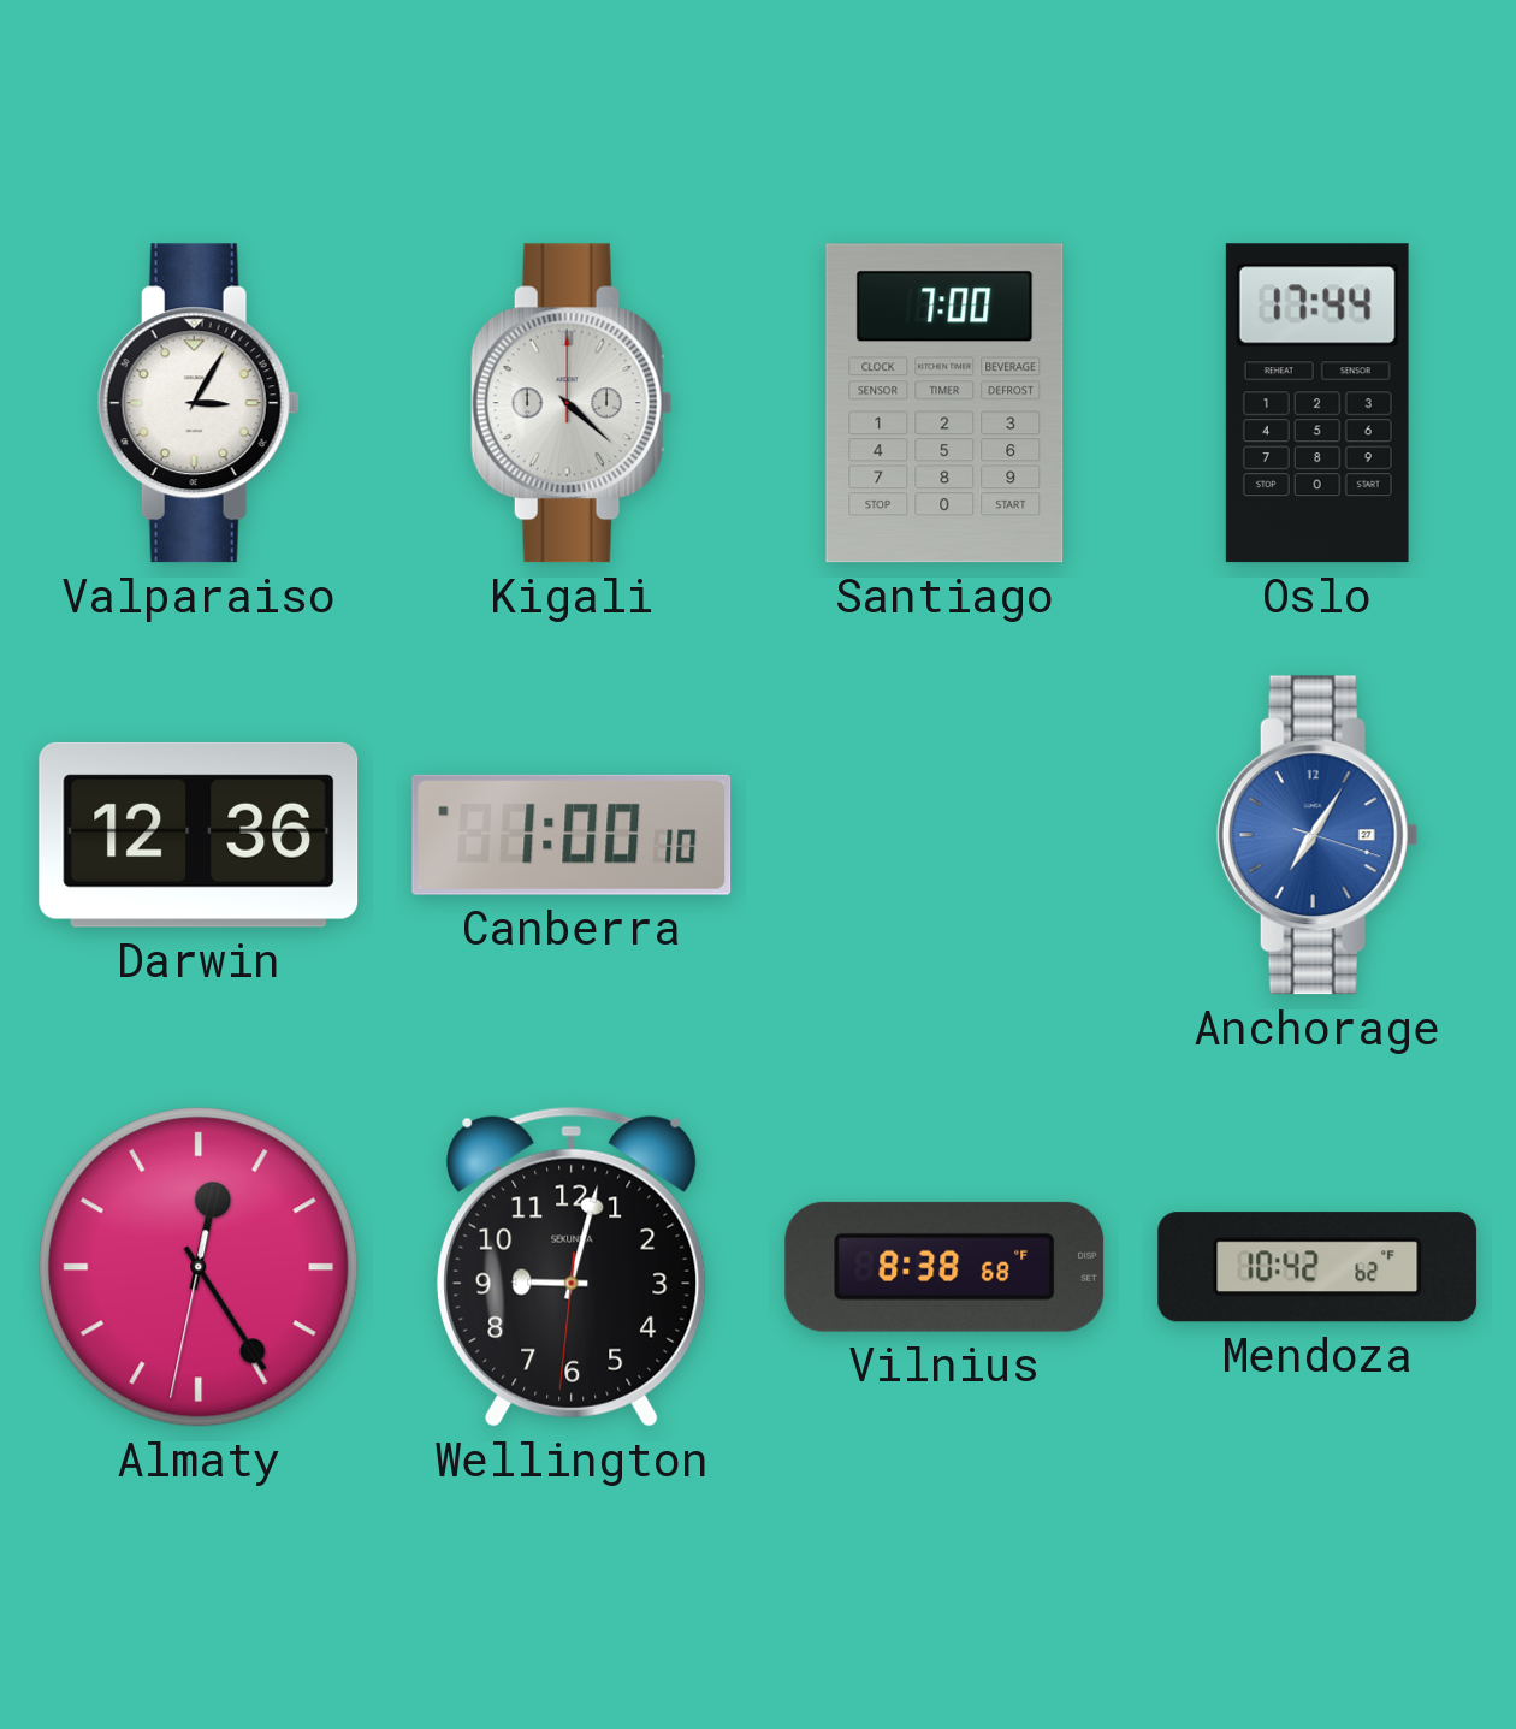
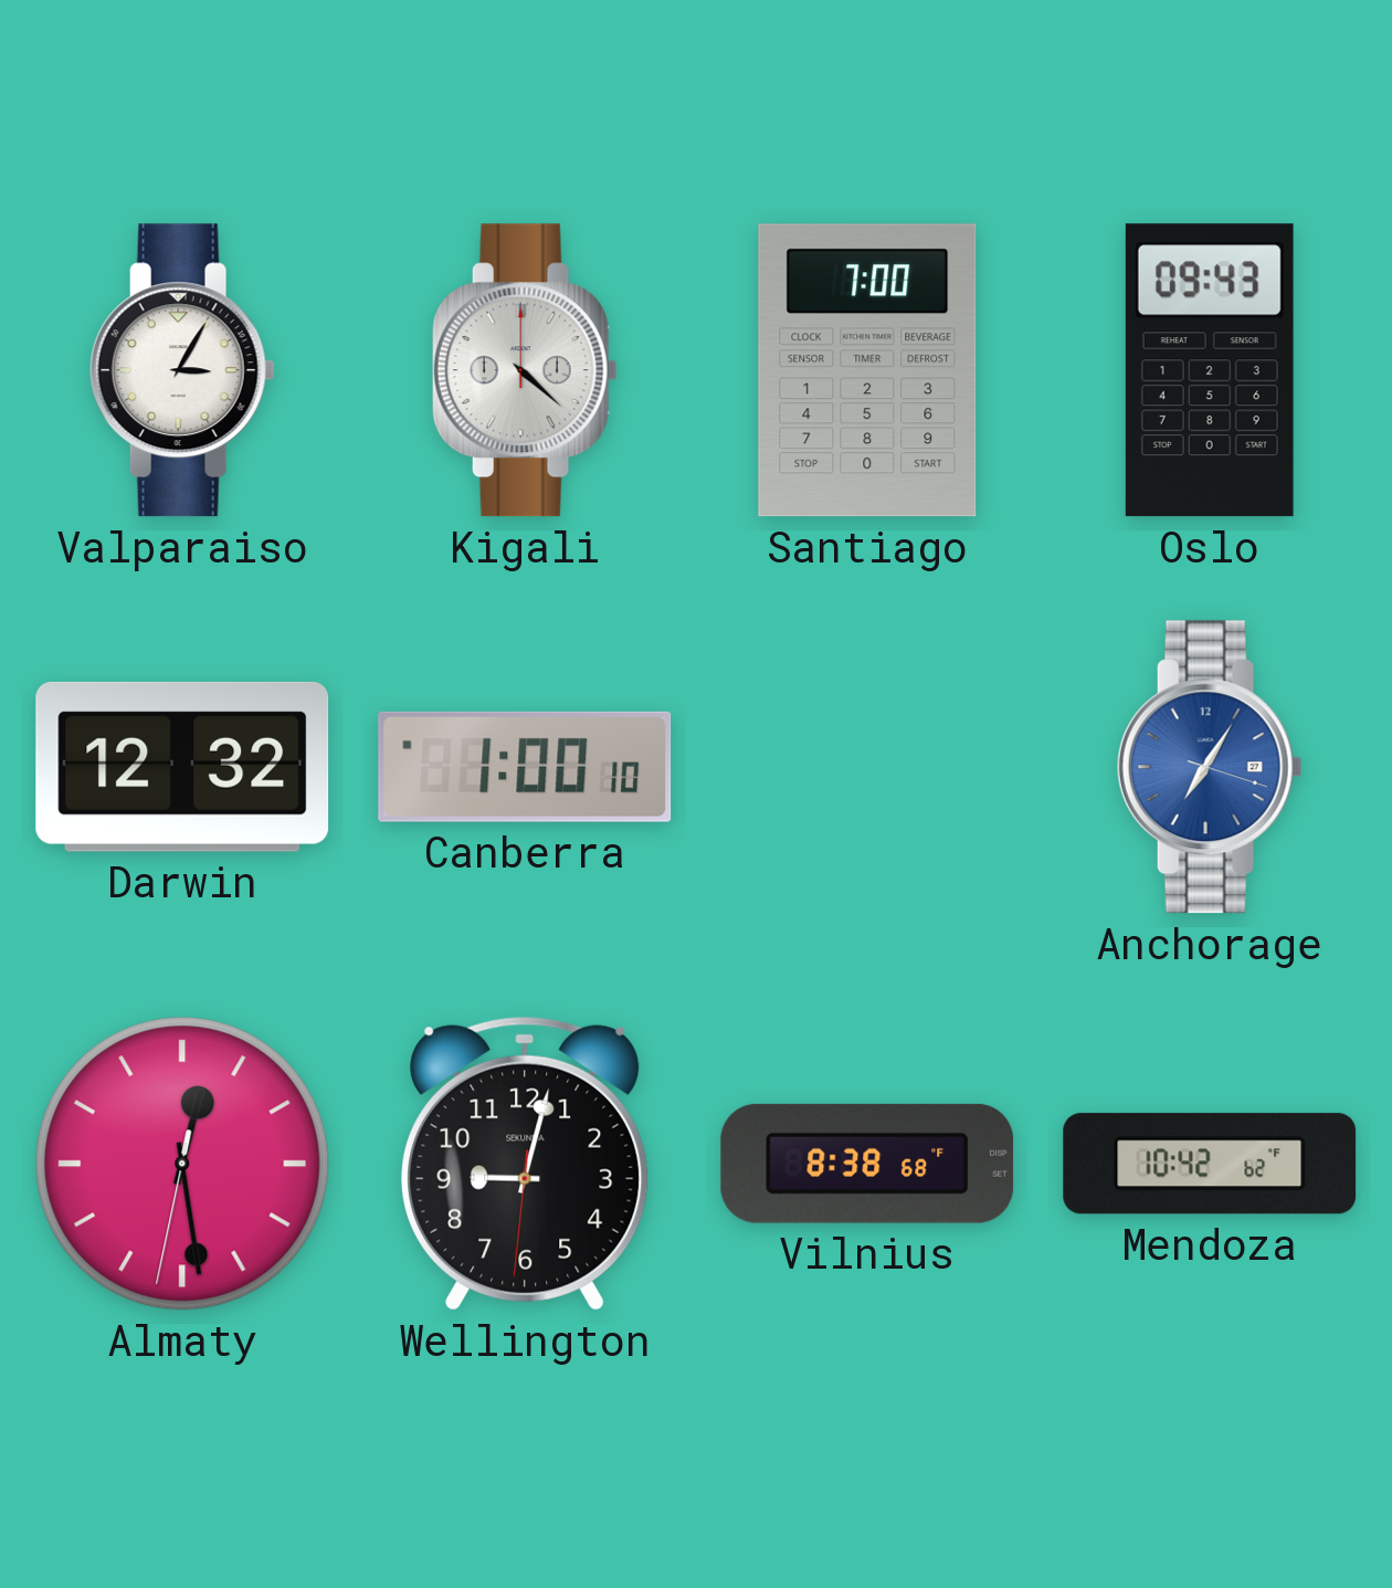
Oslo: 17:44 -> 09:43 (1210, 370)
Darwin: 12:36 -> 12:32 (182, 767)
Almaty: 12:24 -> 12:28 (182, 1164)
